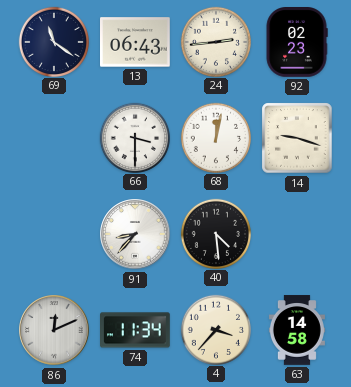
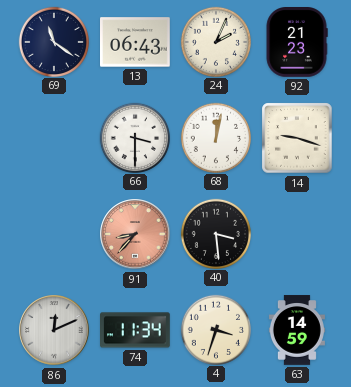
24: 2:44 -> 2:04 (215, 41)
92: 02:23 -> 21:23 (297, 43)
91 dial: white -> salmon (135, 234)
40: 4:29 -> 3:29 (215, 233)
4: 3:37 -> 3:33 (215, 329)
63: 14:58 -> 14:59 (297, 330)
